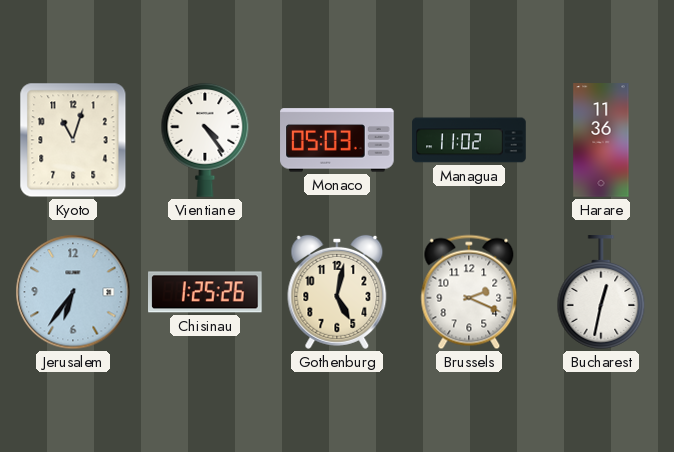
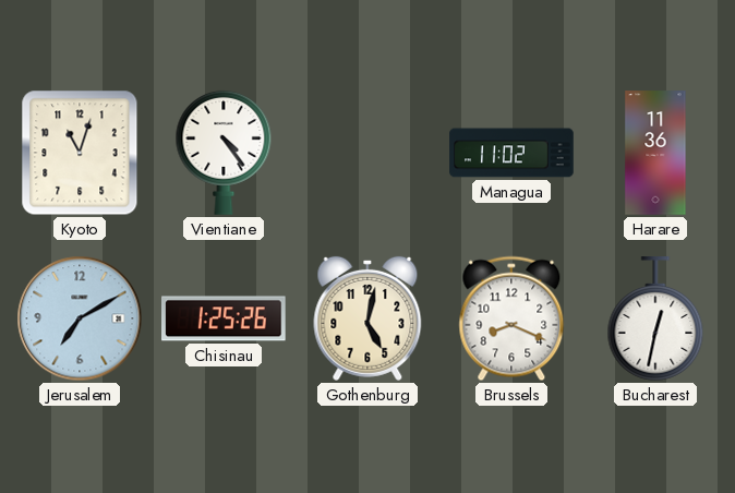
Monaco: 05:03 -> none (337, 140)
Jerusalem: 6:36 -> 7:10 (80, 318)
Brussels: 2:19 -> 8:19 (511, 318)
